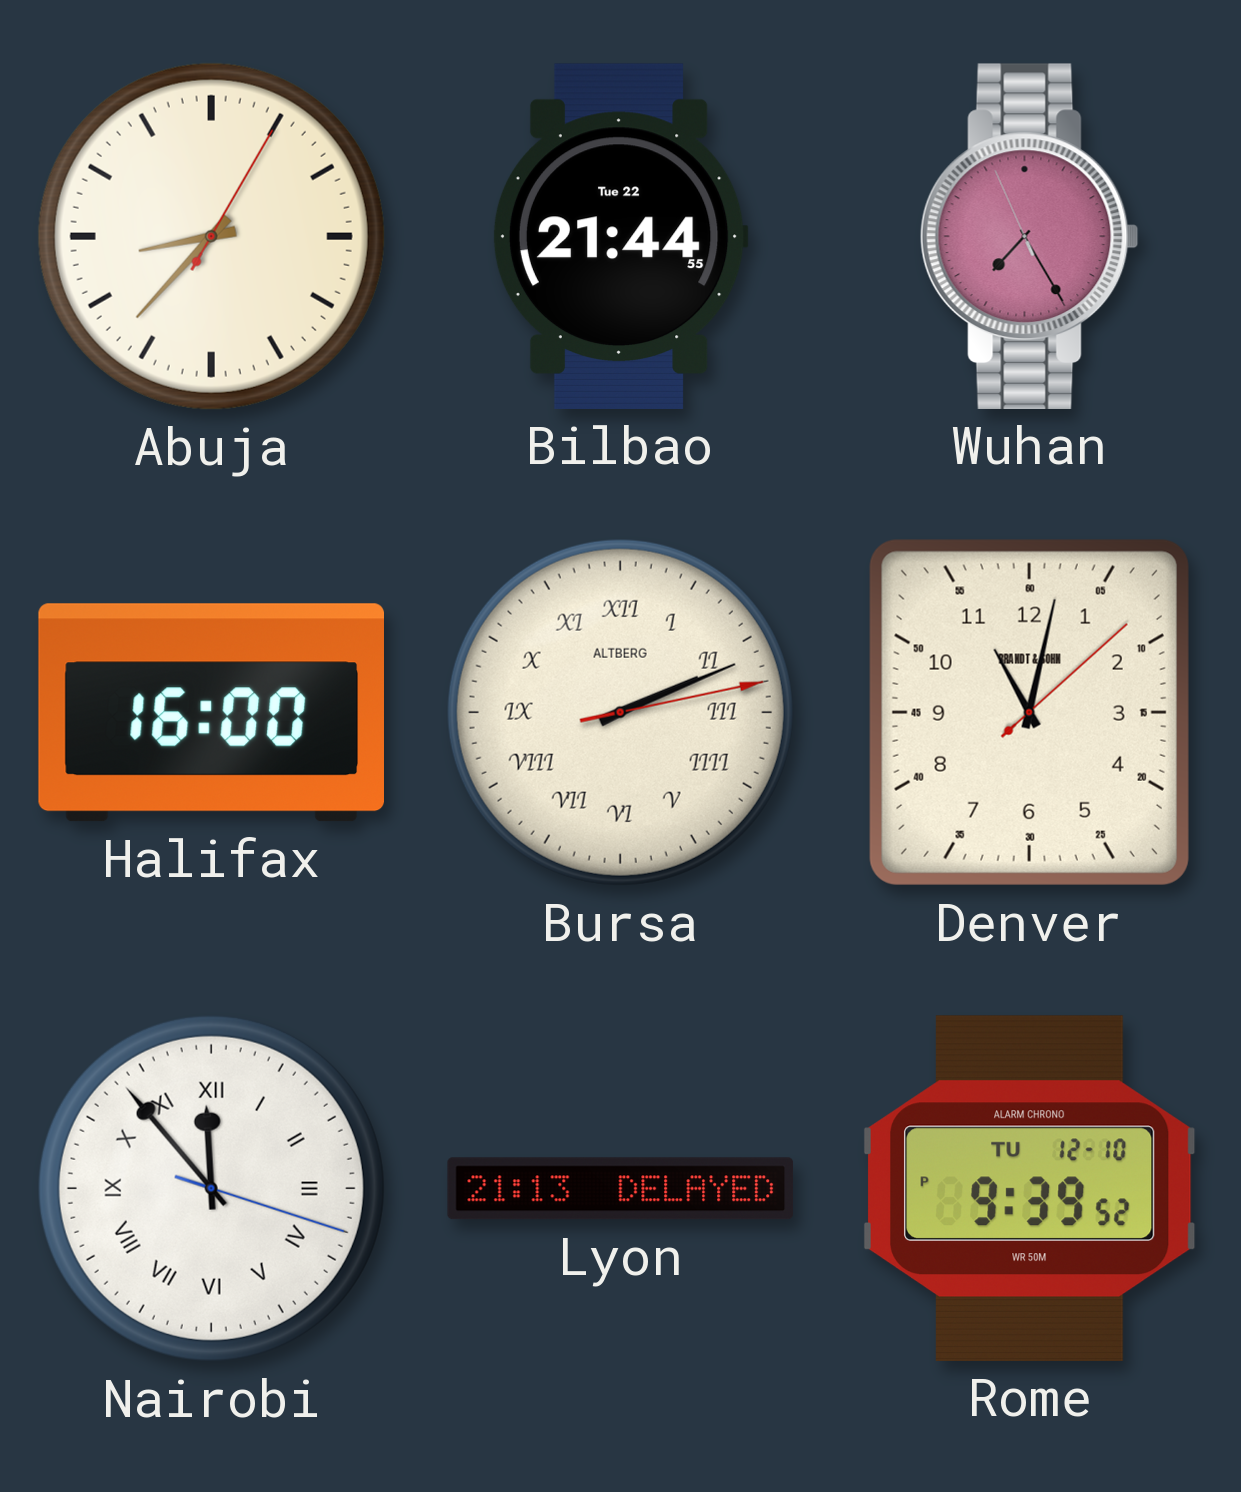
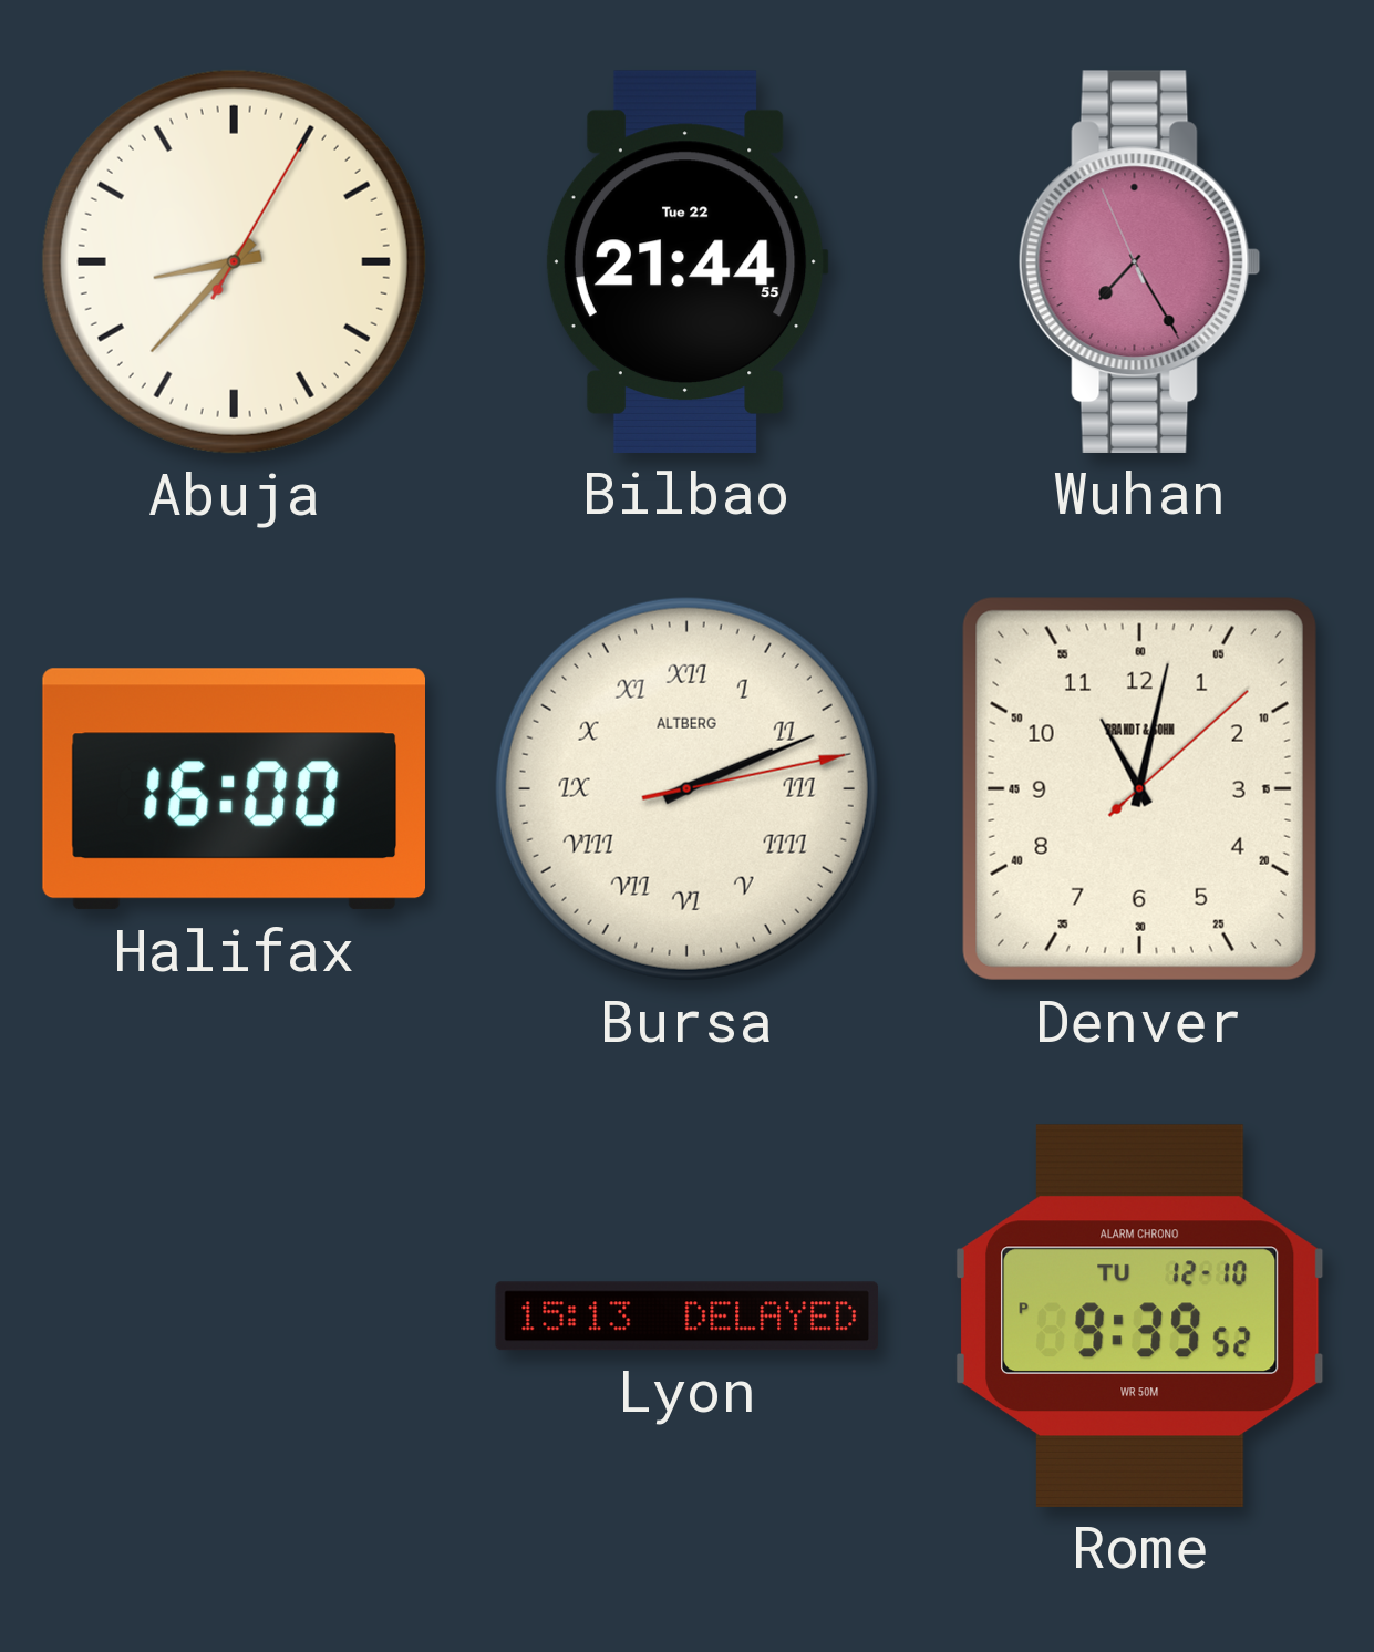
Nairobi: 11:53 -> none (211, 1188)
Lyon: 21:13 -> 15:13 (688, 1317)
